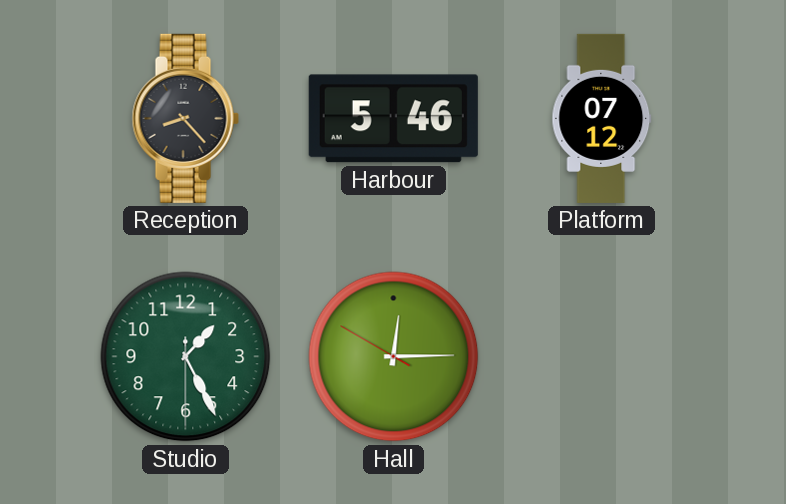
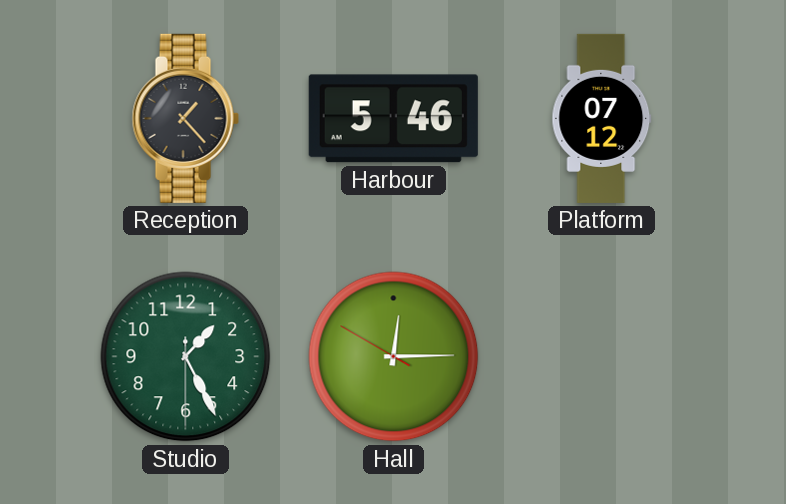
Reception: 8:23 -> 1:23 (185, 118)
